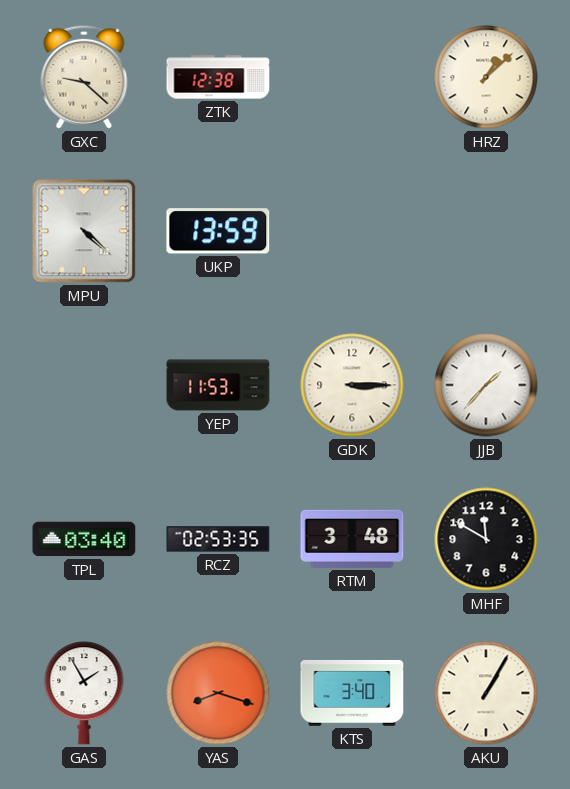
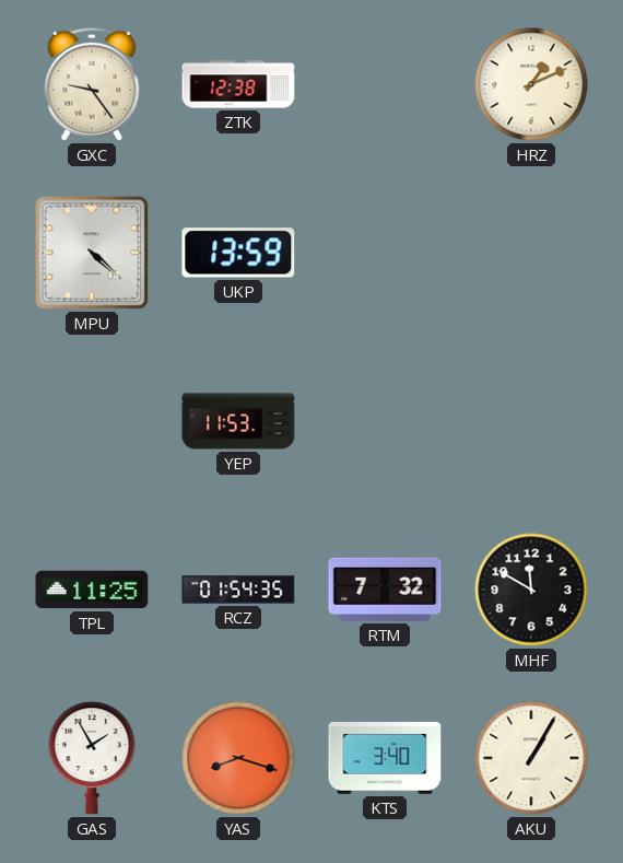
GXC: 9:22 -> 9:24 (92, 84)
HRZ: 1:08 -> 1:11 (531, 84)
GDK: 3:15 -> none (352, 385)
JJB: 1:37 -> none (486, 385)
TPL: 03:40 -> 11:25 (92, 590)
RCZ: 02:53 -> 01:54 (238, 590)
RTM: 3:48 -> 7:32 (385, 590)
